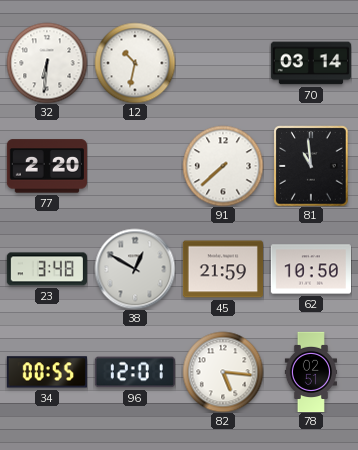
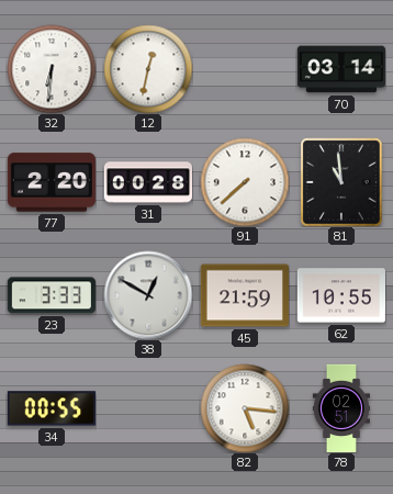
12: 10:32 -> 12:32 (148, 69)
31: none -> 00:28 (147, 182)
23: 3:48 -> 3:33 (52, 295)
62: 10:50 -> 10:55 (340, 295)
96: 12:01 -> none (135, 372)
